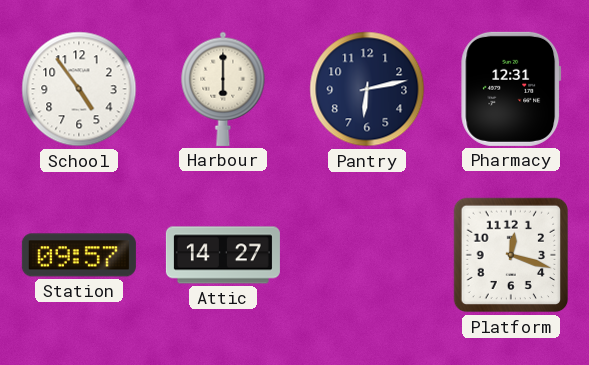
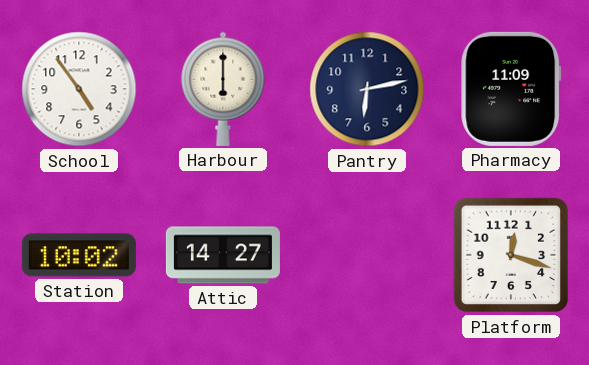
Pharmacy: 12:31 -> 11:09 (511, 89)
Station: 09:57 -> 10:02 (79, 255)
